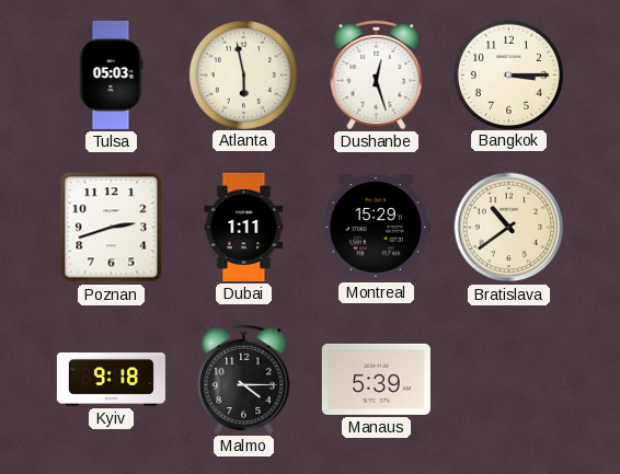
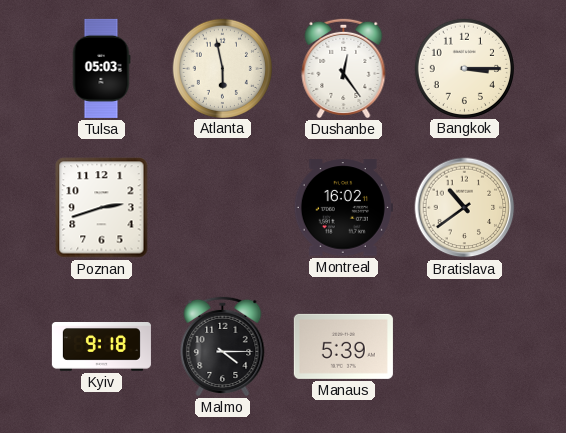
Dushanbe: 12:27 -> 12:24 (344, 68)
Dubai: 1:11 -> none (244, 227)
Montreal: 15:29 -> 16:02 (343, 208)
